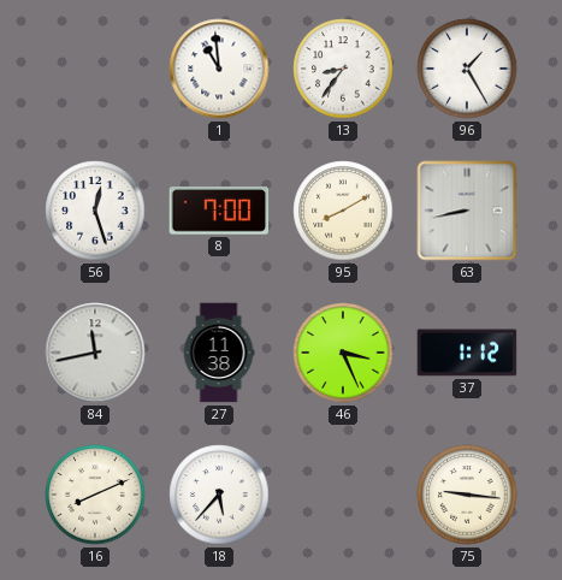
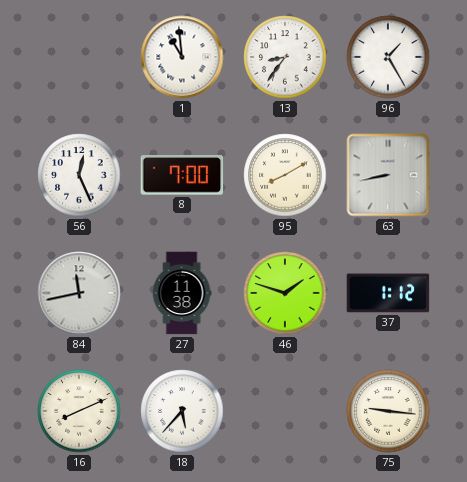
56: 12:27 -> 12:26 (79, 175)
46: 3:26 -> 1:48 (285, 293)
